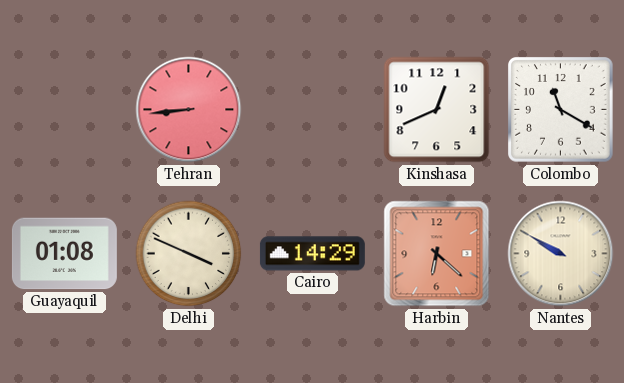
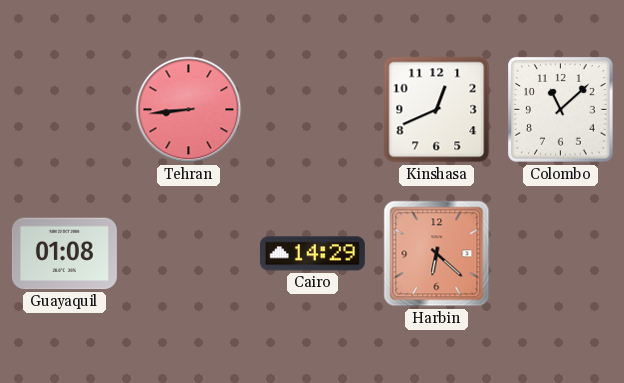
Colombo: 11:20 -> 11:08 (561, 110)
Delhi: 3:49 -> none (189, 254)
Nantes: 9:50 -> none (561, 254)
